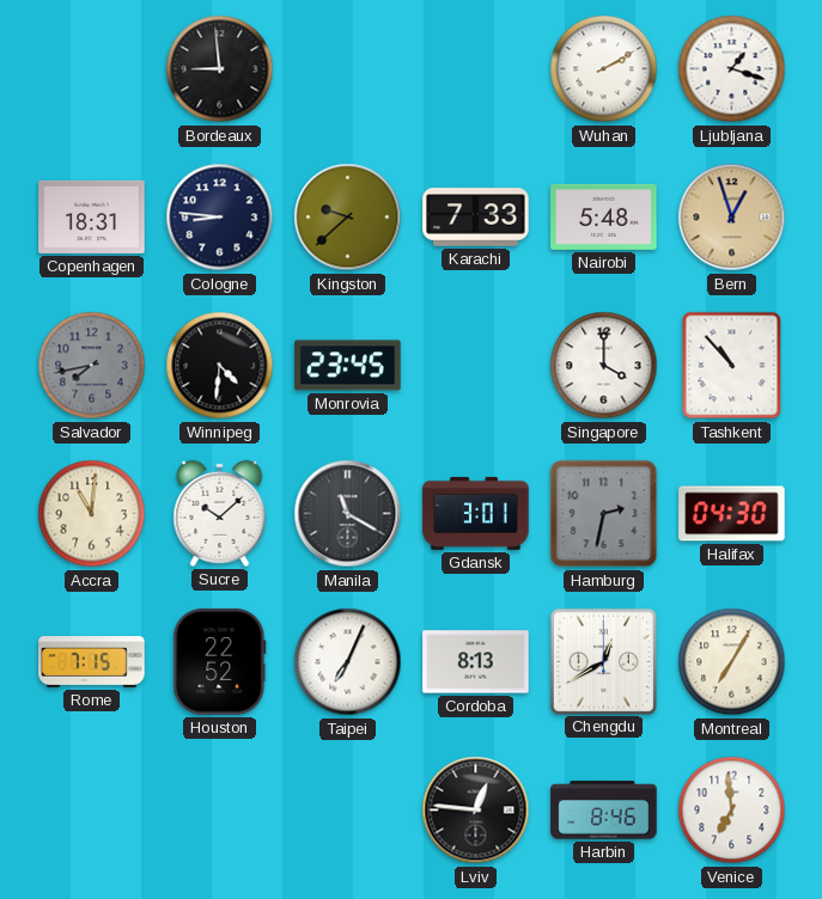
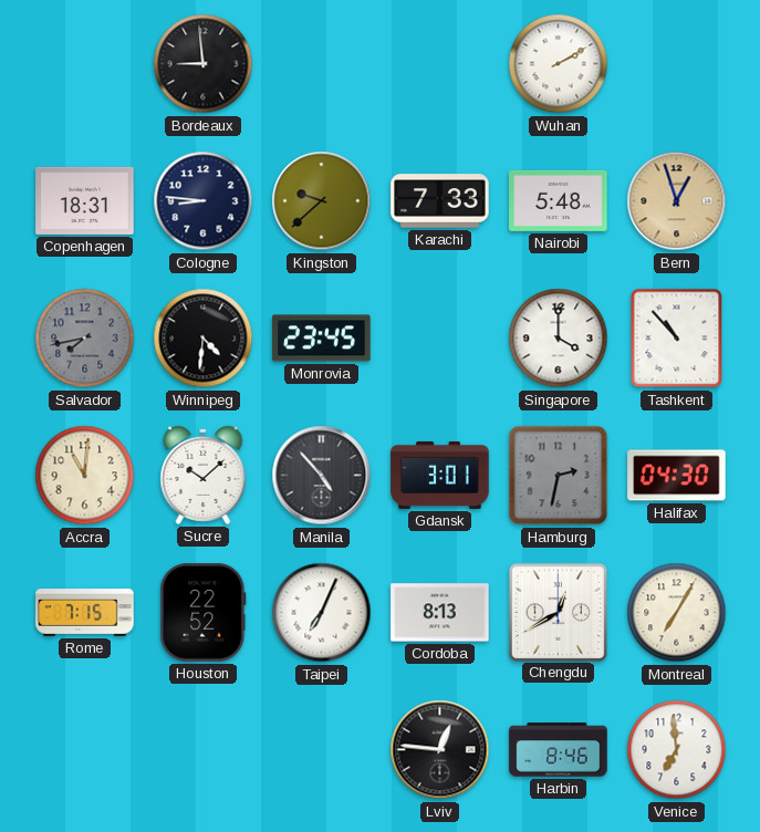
Ljubljana: 1:18 -> none (732, 69)
Manila: 11:20 -> 4:53 (322, 476)
